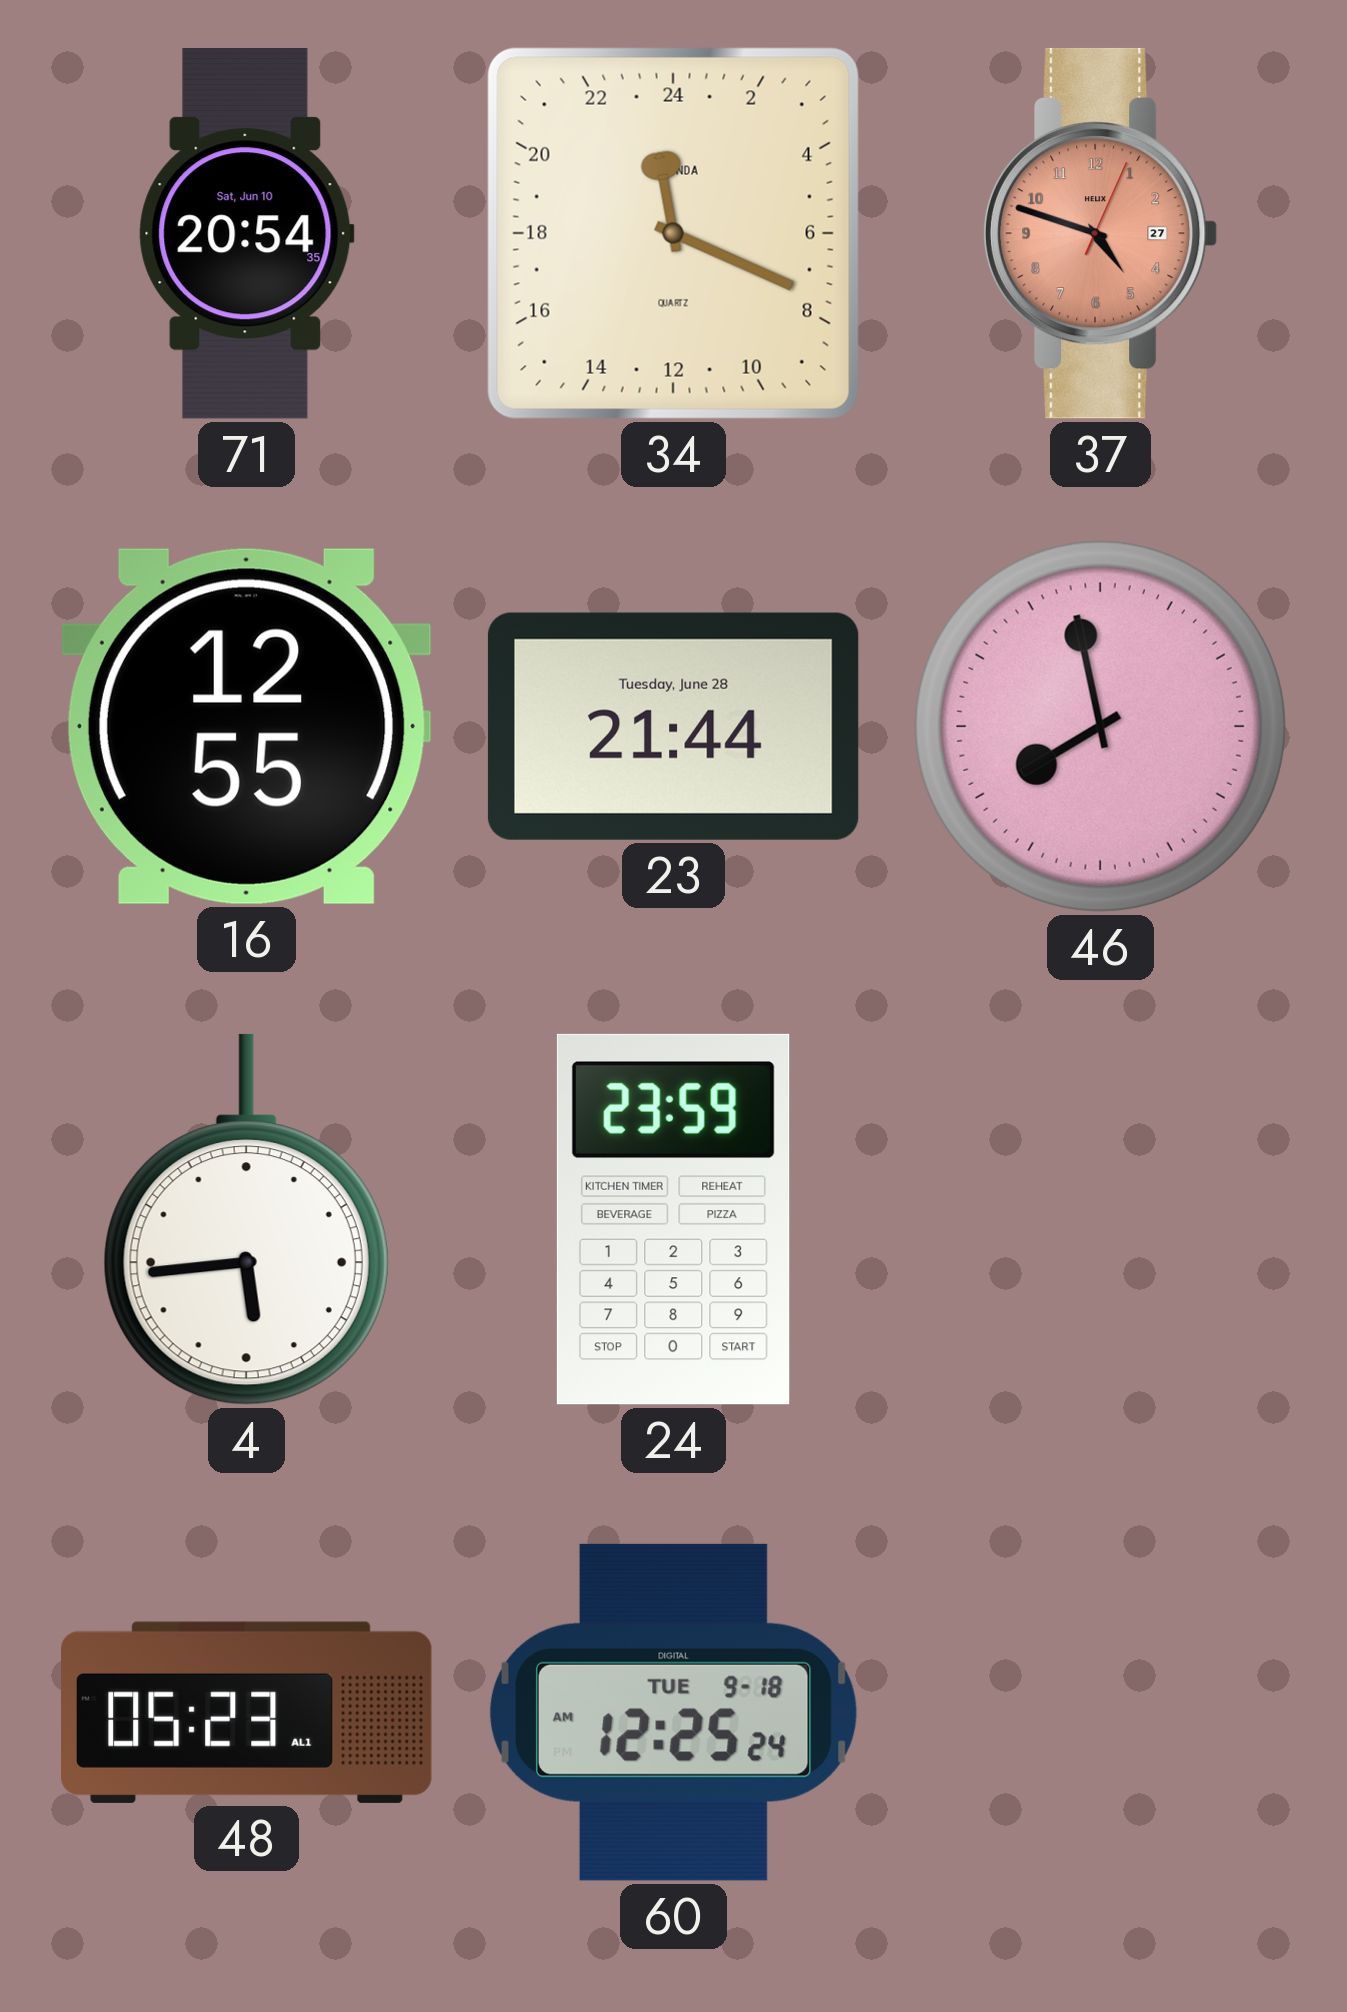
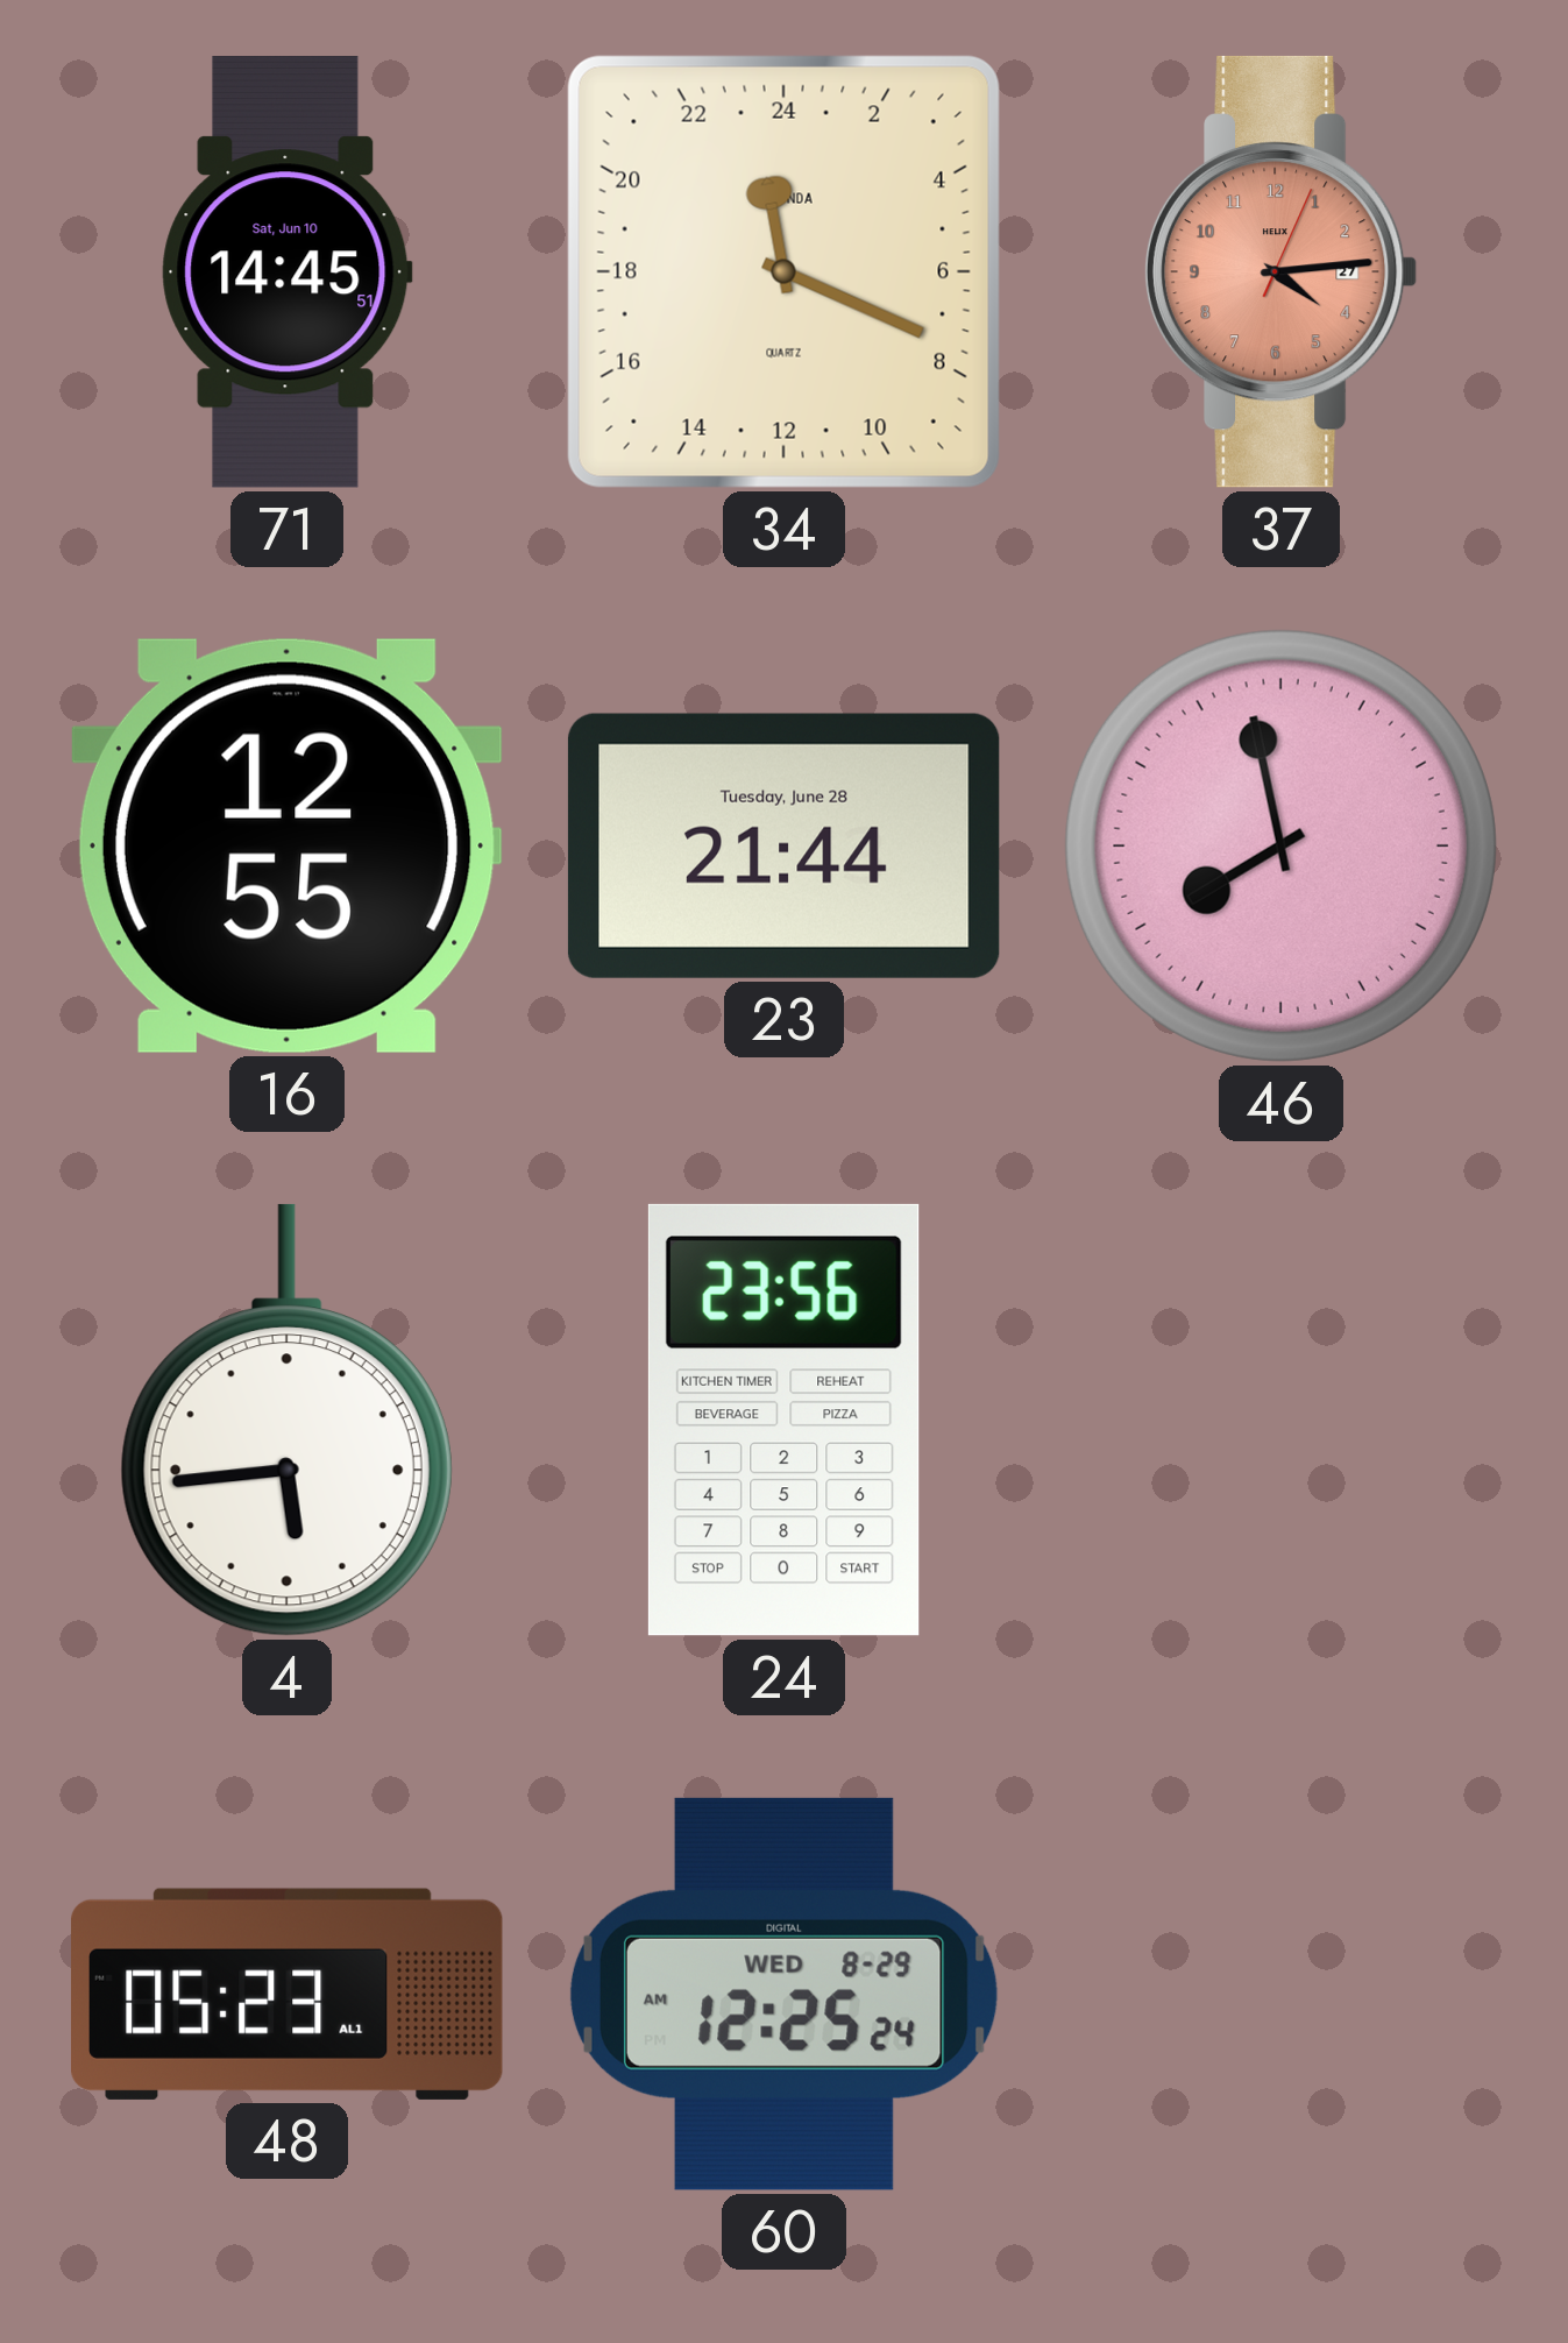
71: 20:54 -> 14:45 (286, 272)
37: 4:48 -> 4:14 (1280, 271)
24: 23:59 -> 23:56 (783, 1420)
60 date: TUE 9-18 -> WED 8-29 (783, 1994)
